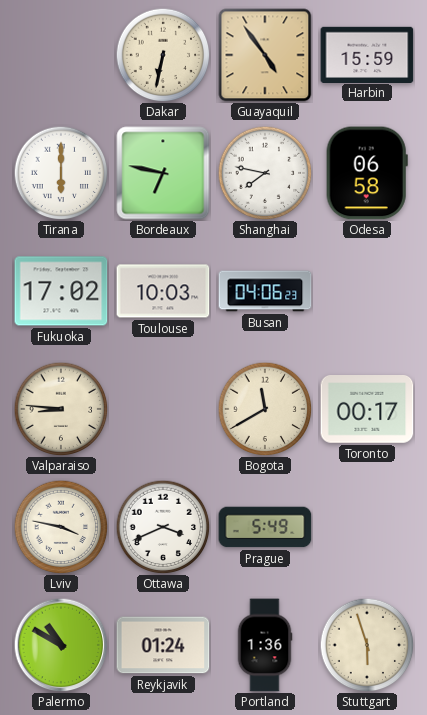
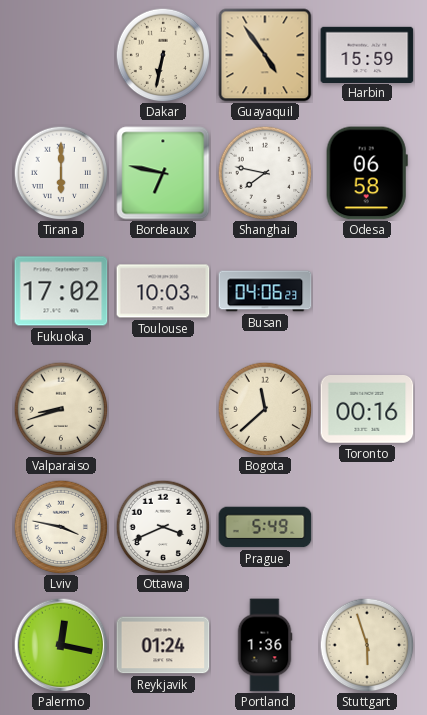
Valparaiso: 8:46 -> 8:42 (61, 409)
Bogota: 11:40 -> 11:38 (265, 409)
Toronto: 00:17 -> 00:16 (367, 410)
Palermo: 10:50 -> 12:17 (61, 645)
